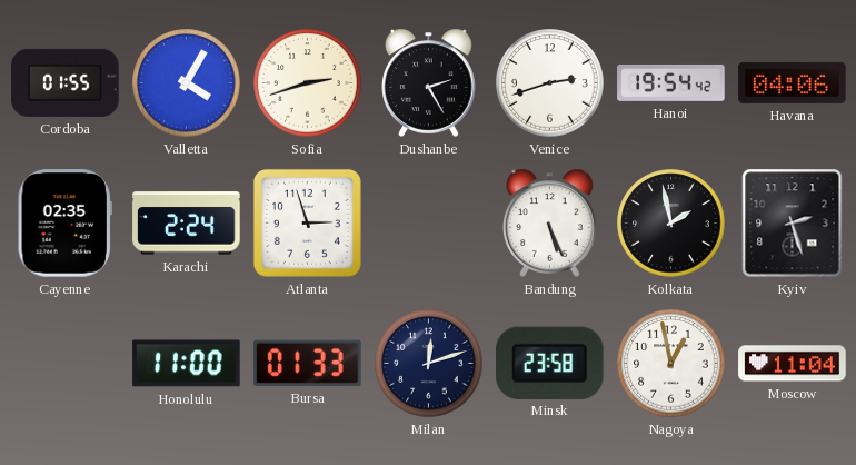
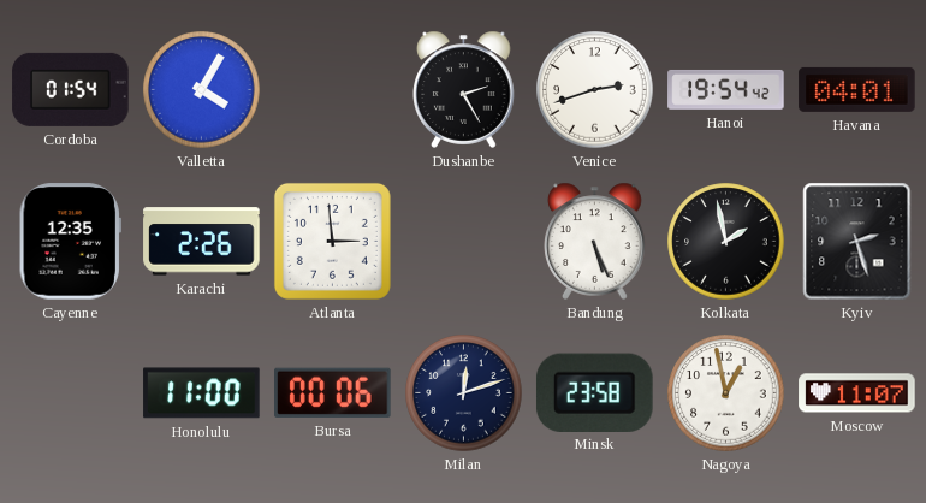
Cordoba: 01:55 -> 01:54 (71, 89)
Sofia: 2:42 -> none (308, 83)
Havana: 04:06 -> 04:01 (857, 89)
Cayenne: 02:35 -> 12:35 (70, 242)
Karachi: 2:24 -> 2:26 (202, 242)
Atlanta: 2:57 -> 2:59 (332, 241)
Bursa: 01:33 -> 00:06 (333, 392)
Moscow: 11:04 -> 11:07 (857, 393)
